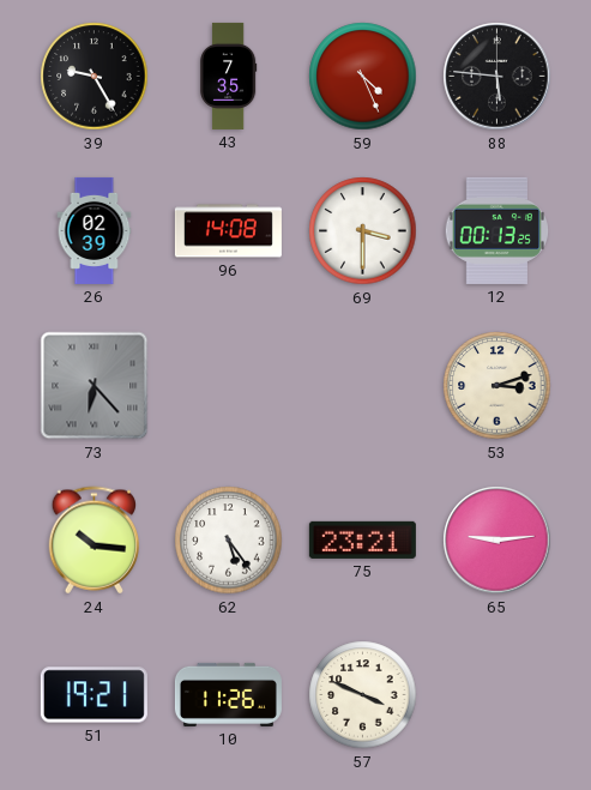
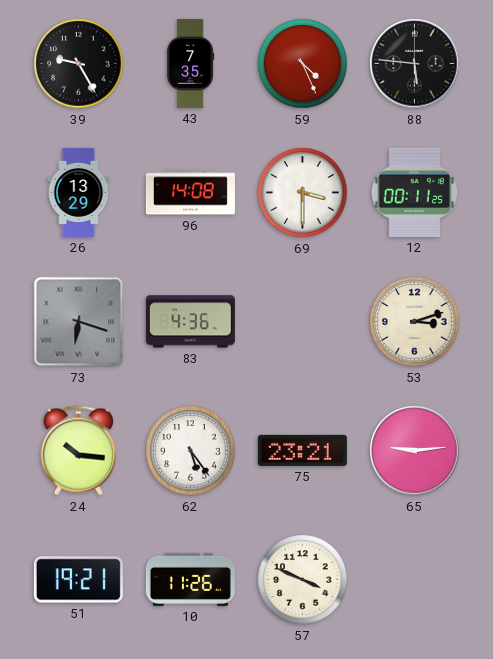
26: 02:39 -> 13:29 (79, 192)
12: 00:13 -> 00:11 (414, 192)
73: 6:23 -> 6:18 (79, 322)
83: none -> 4:36 (190, 322)
